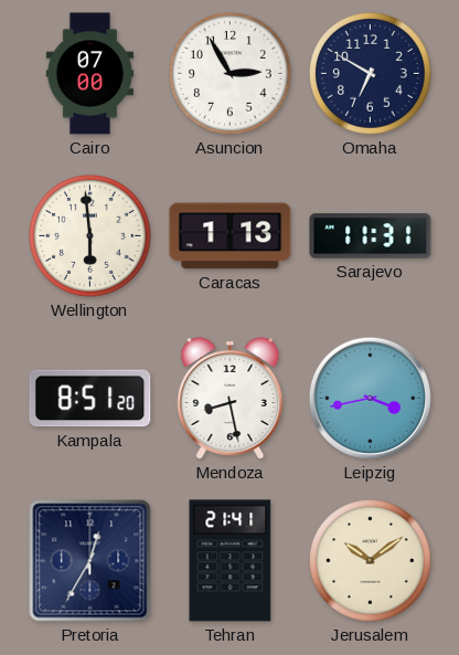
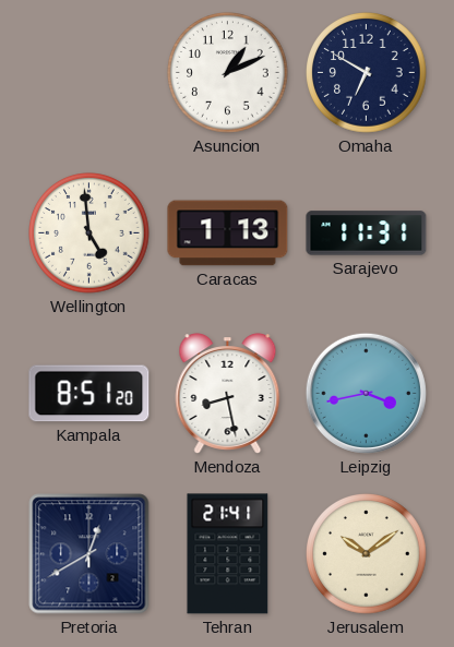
Cairo: 07:00 -> none (89, 74)
Asuncion: 2:55 -> 1:11 (228, 73)
Wellington: 5:59 -> 4:59 (89, 233)
Pretoria: 12:35 -> 12:40 (89, 554)
